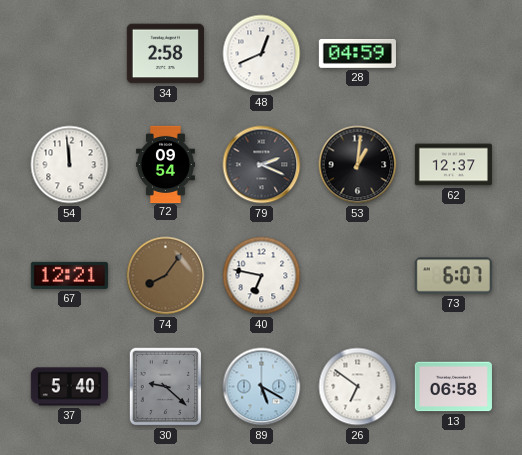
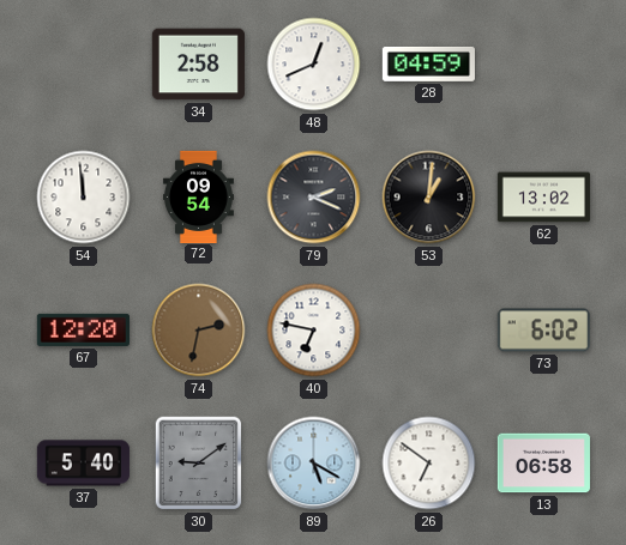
62: 12:37 -> 13:02 (543, 198)
67: 12:21 -> 12:20 (83, 329)
74: 8:06 -> 2:32 (199, 331)
73: 6:07 -> 6:02 (543, 331)
30: 9:22 -> 9:09 (199, 464)
